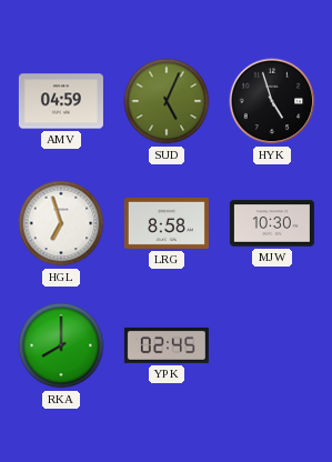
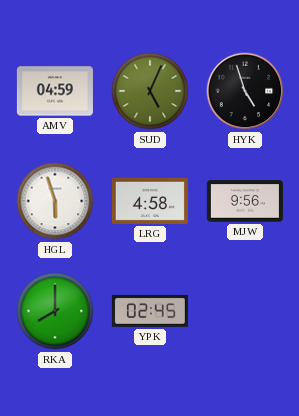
HGL: 6:57 -> 5:57 (55, 201)
LRG: 8:58 -> 4:58 (150, 201)
MJW: 10:30 -> 9:56 (245, 201)
